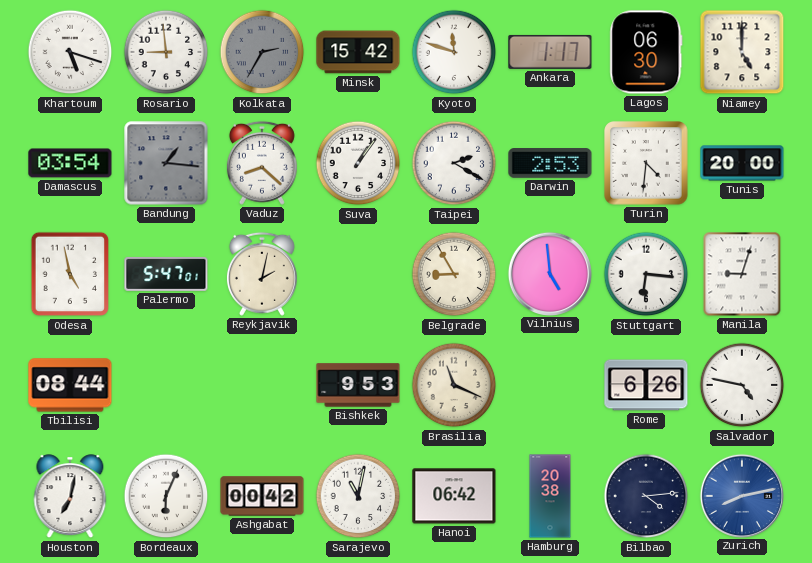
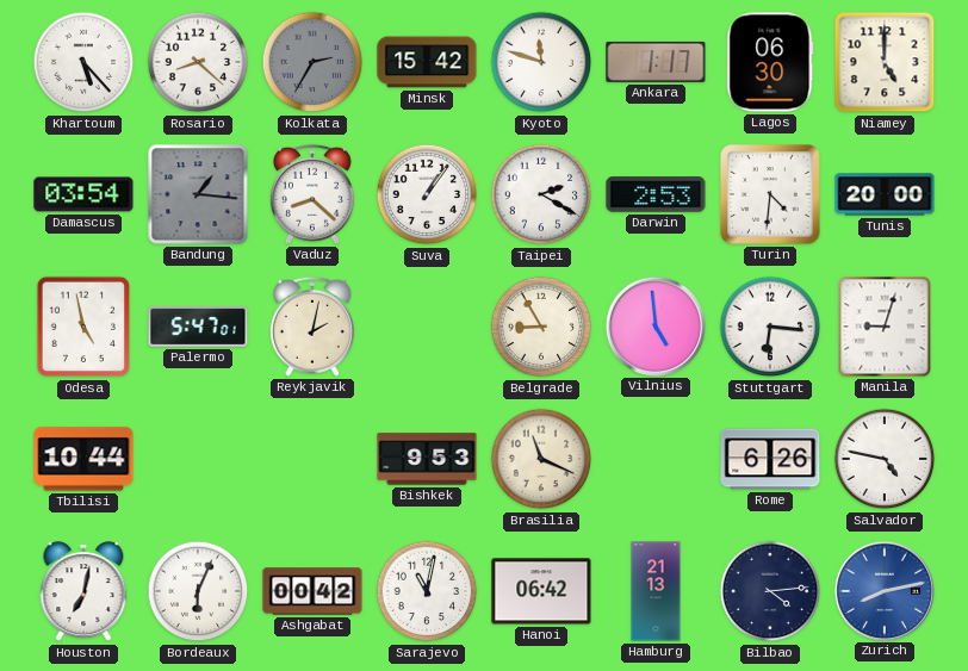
Khartoum: 5:18 -> 5:23 (83, 62)
Rosario: 8:59 -> 8:22 (198, 62)
Tbilisi: 08:44 -> 10:44 (83, 459)
Hamburg: 20:38 -> 21:13 (656, 591)
